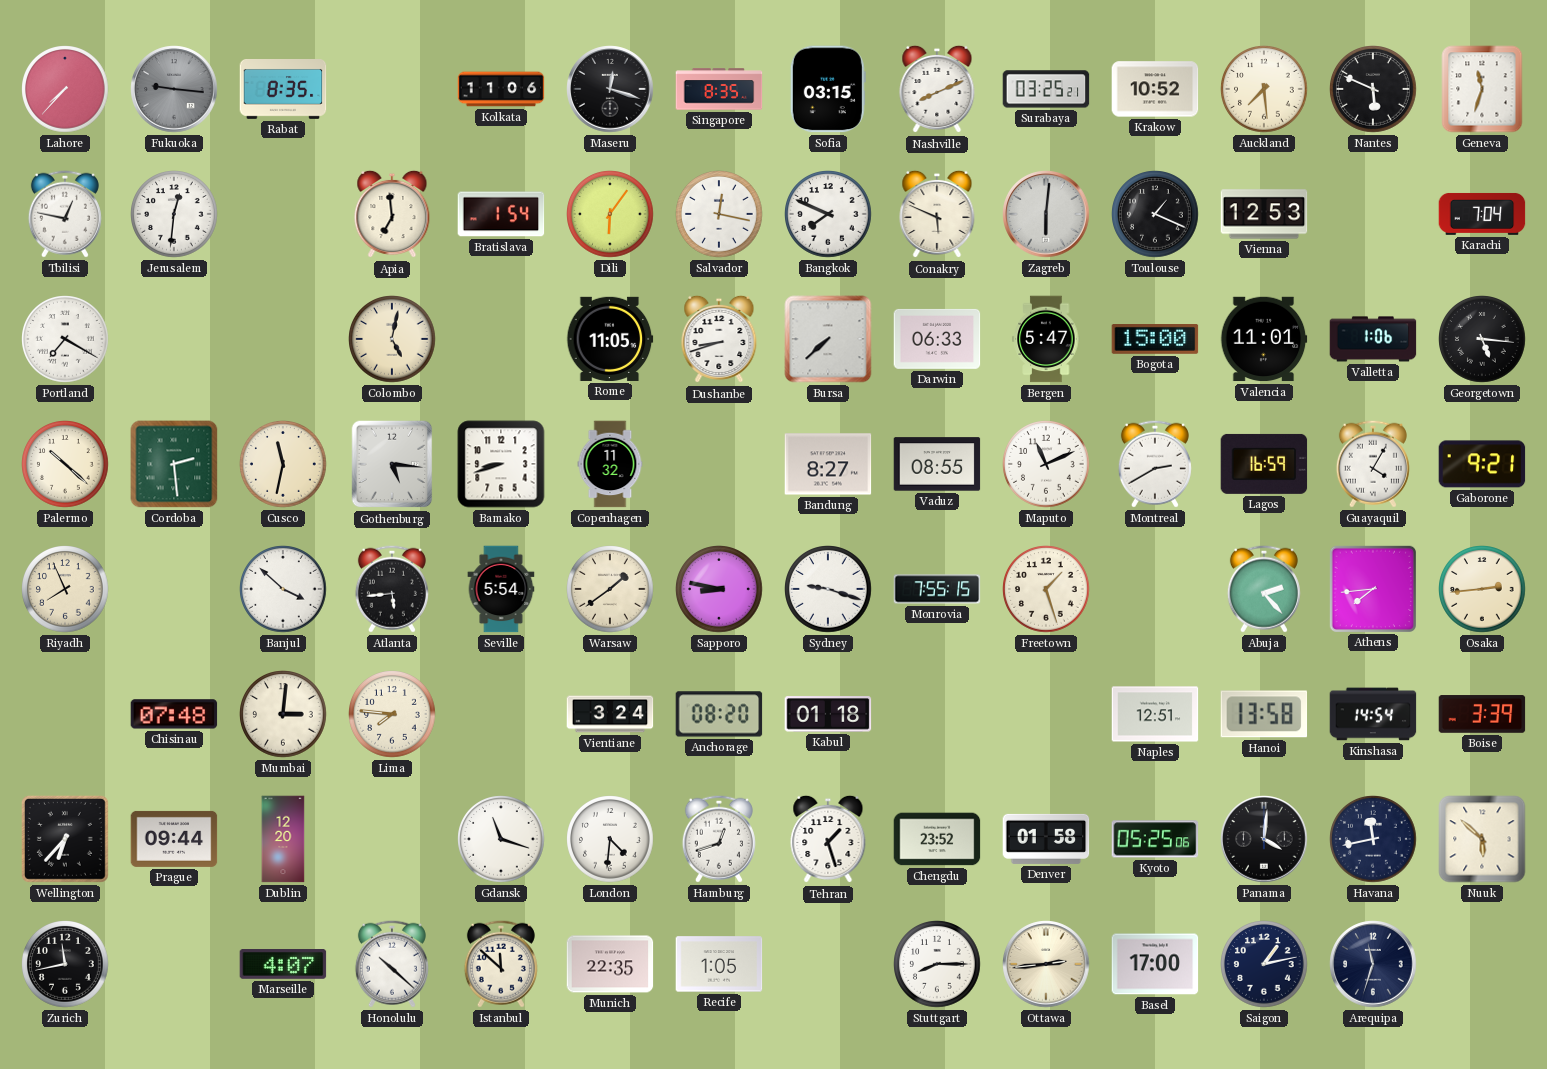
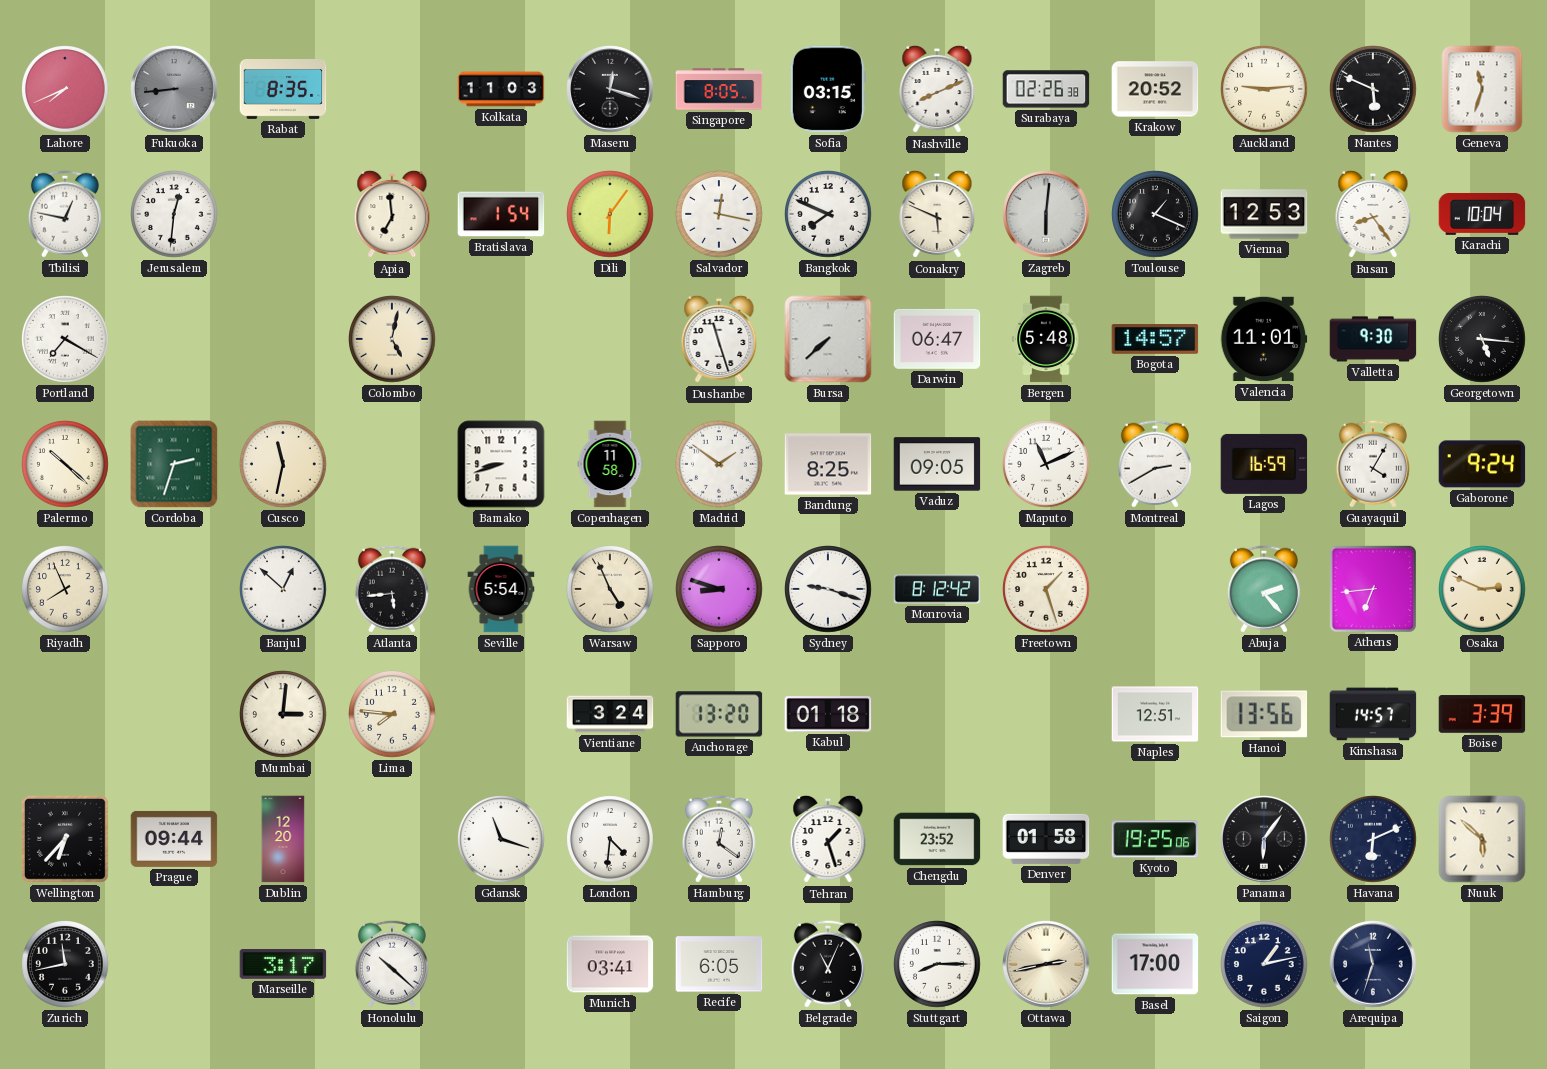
Lahore: 7:37 -> 7:41 (65, 89)
Fukuoka: 9:16 -> 8:44 (174, 89)
Kolkata: 11:06 -> 11:03 (501, 89)
Singapore: 8:35 -> 8:05 (719, 89)
Surabaya: 03:25 -> 02:26 (1046, 89)
Krakow: 10:52 -> 20:52 (1155, 89)
Auckland: 7:29 -> 9:14 (1264, 89)
Busan: none -> 8:24 (1373, 214)
Karachi: 7:04 -> 10:04 (1482, 214)
Rome: 11:05 -> none (610, 339)
Dushanbe: 8:42 -> 11:27 (719, 339)
Darwin: 06:33 -> 06:47 (937, 339)
Bergen: 5:47 -> 5:48 (1046, 339)
Bogota: 15:00 -> 14:57 (1155, 340)
Valletta: 1:06 -> 9:30 (1373, 339)
Cordoba: 2:29 -> 2:33 (174, 464)
Gothenburg: 5:16 -> none (392, 464)
Copenhagen: 11:32 -> 11:58 (610, 464)
Madrid: none -> 1:51 (719, 464)
Bandung: 8:27 -> 8:25 (828, 464)
Vaduz: 08:55 -> 09:05 (937, 464)
Gaborone: 9:21 -> 9:24 (1482, 464)
Banjul: 3:52 -> 12:52 (283, 589)
Warsaw: 1:39 -> 4:56 (610, 589)
Sapporo: 8:47 -> 8:48 (719, 589)
Monrovia: 7:55 -> 8:12 (937, 589)
Athens: 7:44 -> 6:44 (1372, 588)
Osaka: 2:44 -> 2:49 (1482, 589)
Chisinau: 07:48 -> none (174, 714)
Anchorage: 08:20 -> 13:20 (719, 714)
Hanoi: 13:58 -> 13:56 (1264, 714)
Kinshasa: 14:54 -> 14:57 (1373, 714)
Hamburg: 12:42 -> 12:21 (719, 839)
Kyoto: 05:25 -> 19:25 (1155, 839)
Panama: 4:01 -> 6:06 (1264, 839)
Havana: 11:43 -> 6:11 (1373, 839)
Marseille: 4:07 -> 3:17 (283, 965)
Istanbul: 11:52 -> none (501, 964)
Munich: 22:35 -> 03:41 (610, 964)
Recife: 1:05 -> 6:05 (719, 964)
Belgrade: none -> 11:04 (828, 964)
Ottawa: 2:44 -> 2:43 (1046, 964)
